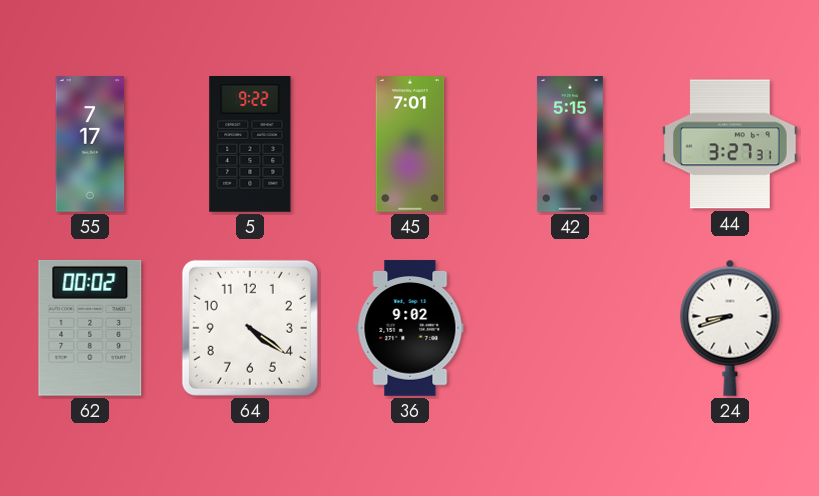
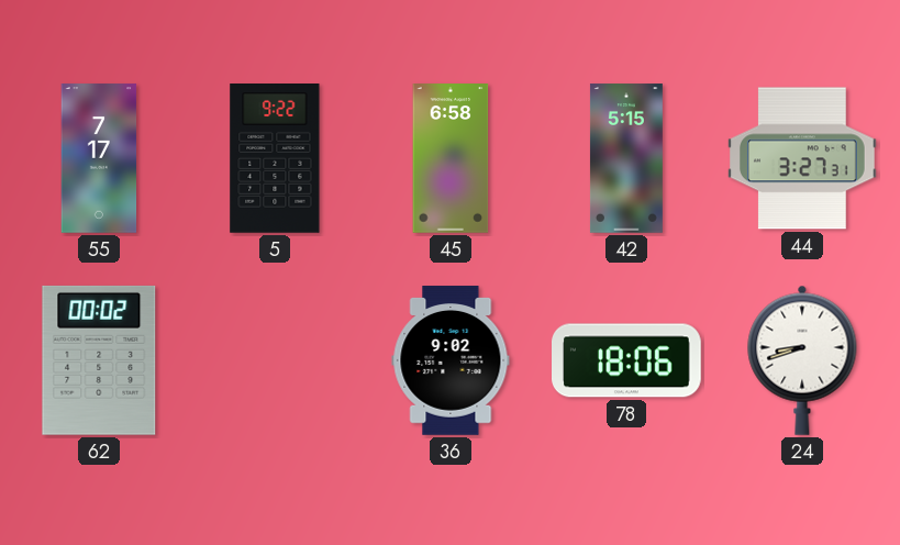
45: 7:01 -> 6:58 (451, 158)
64: 4:21 -> none (250, 328)
78: none -> 18:06 (627, 360)
